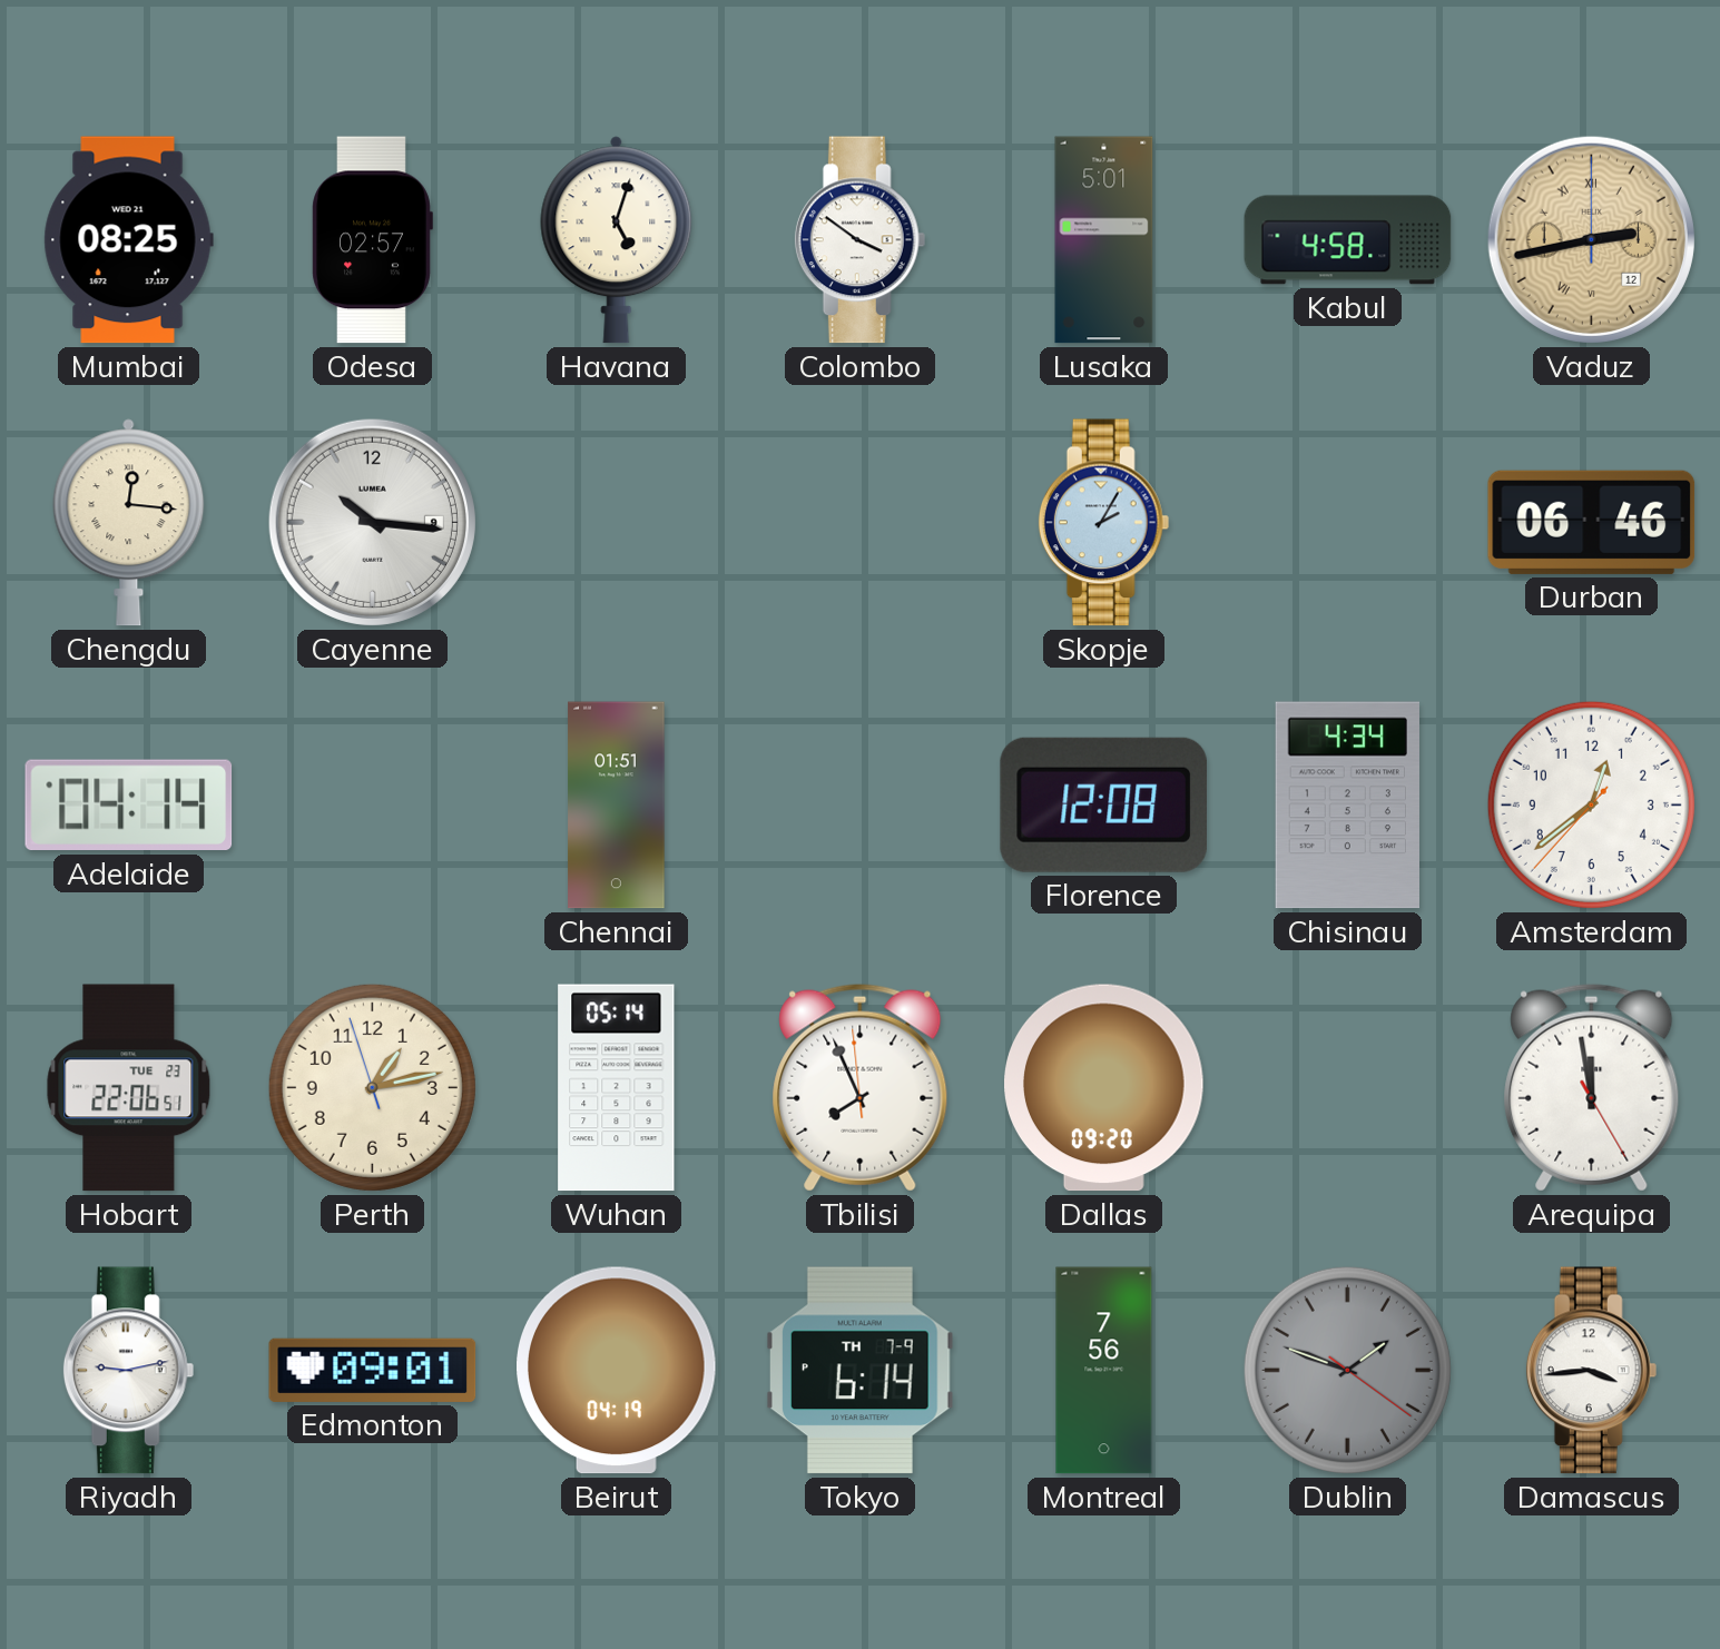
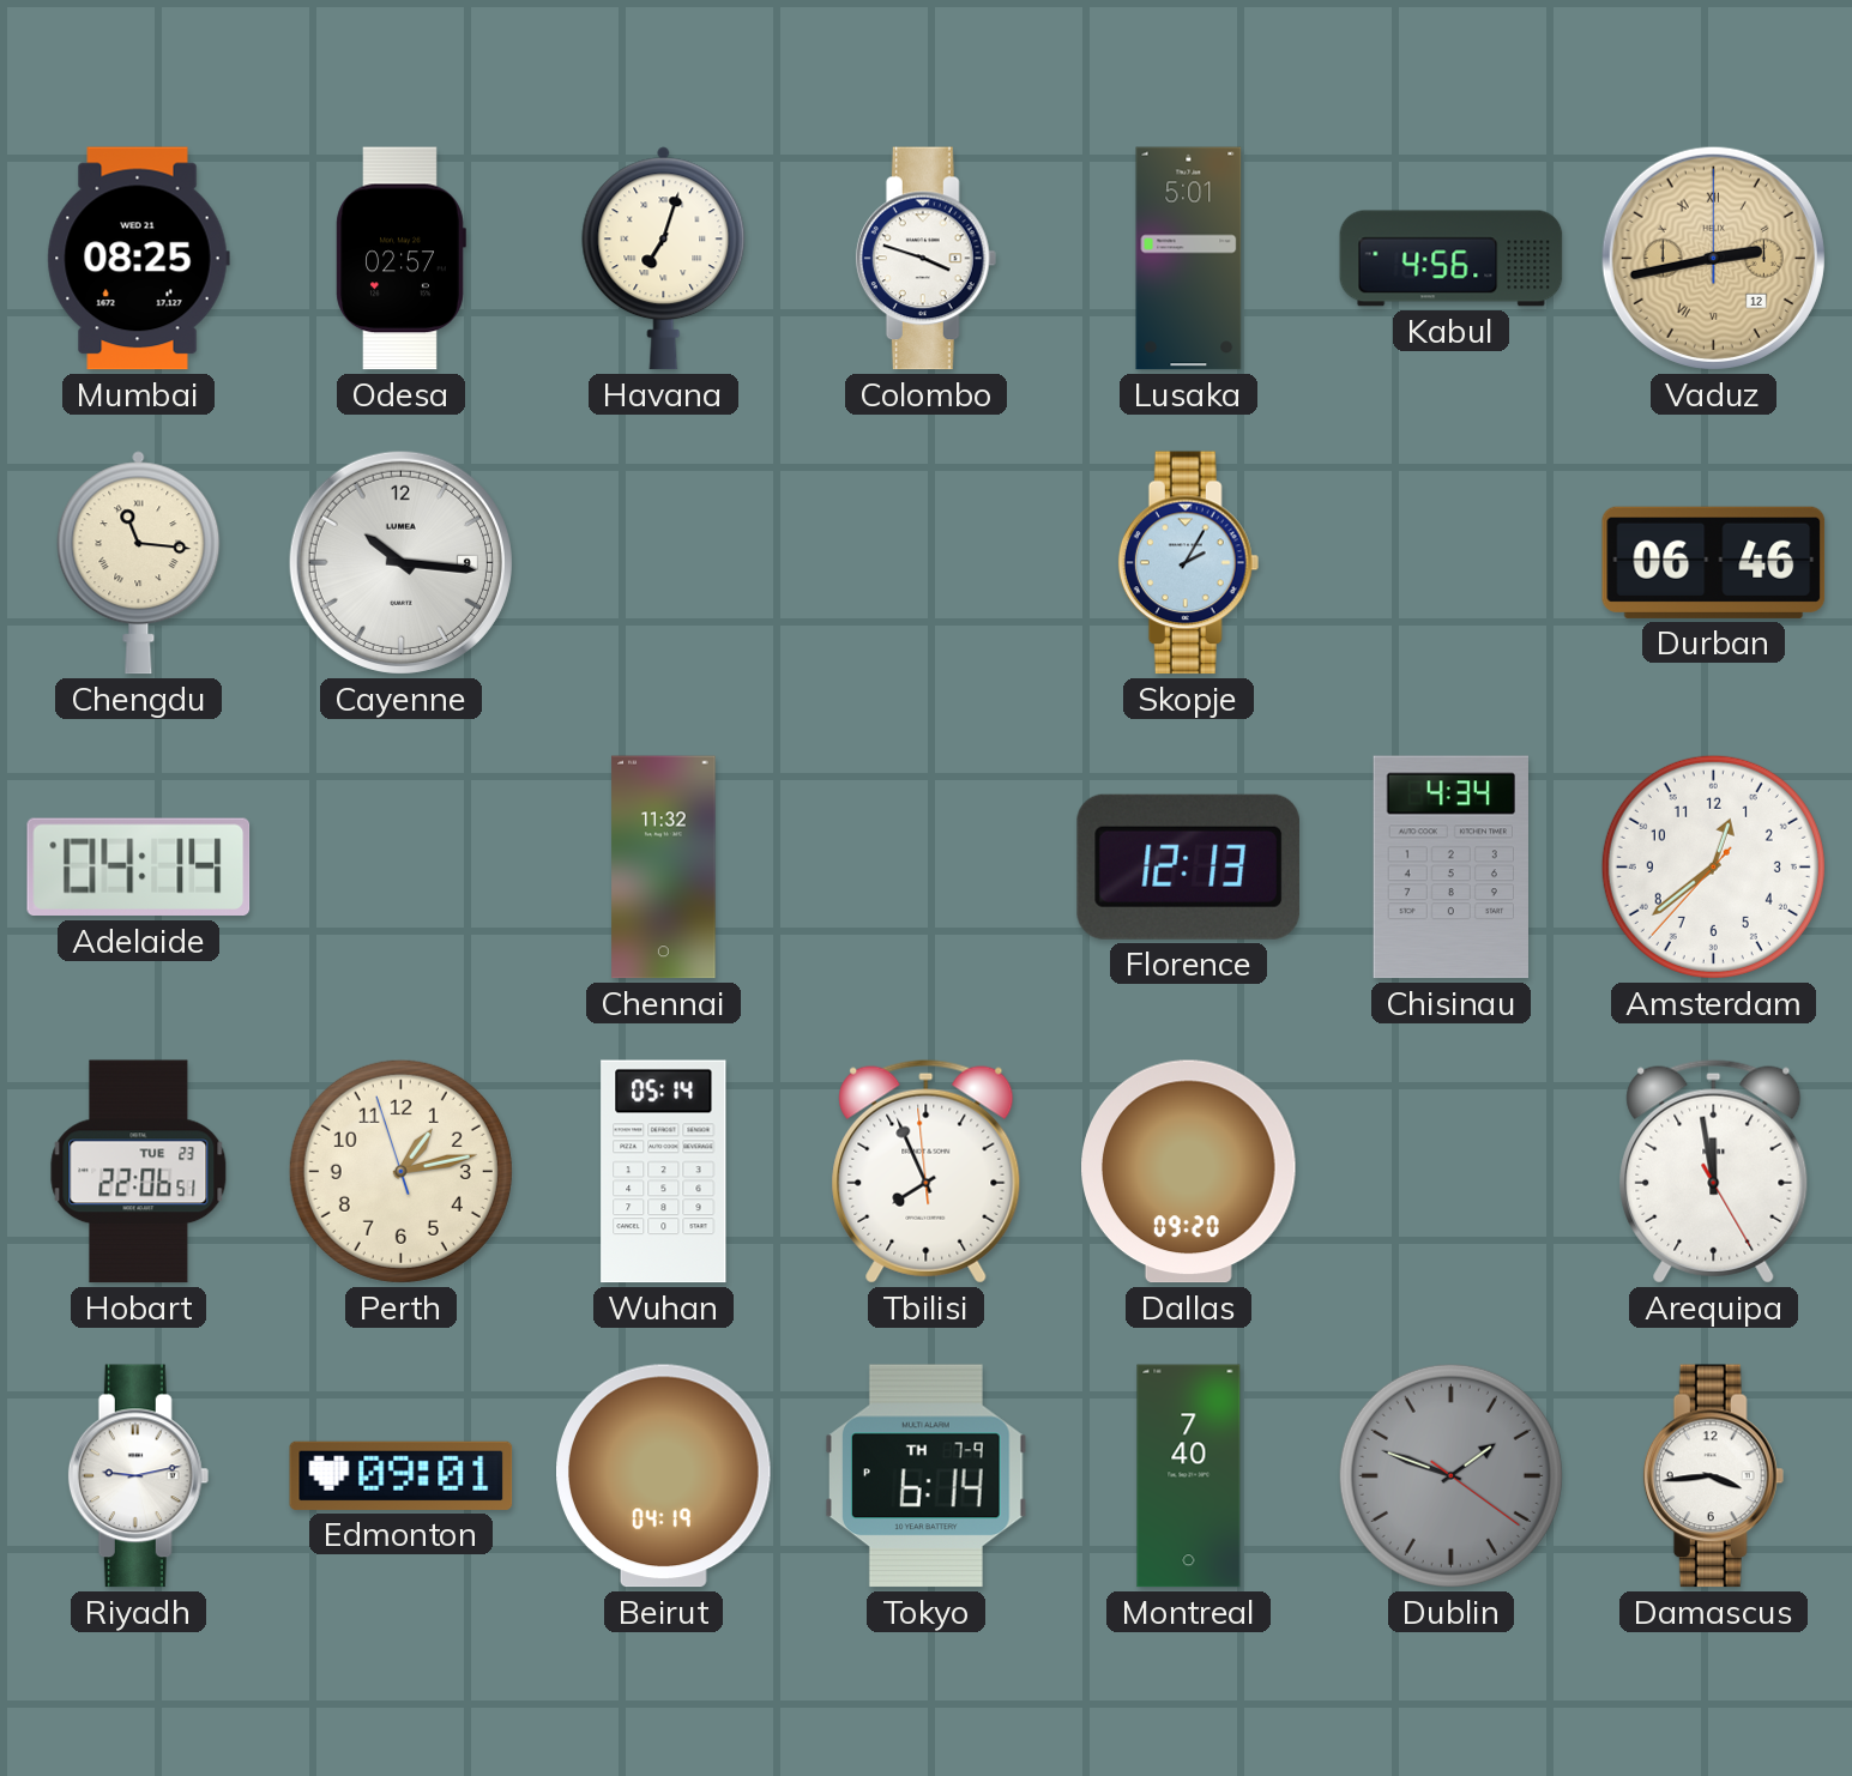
Havana: 5:03 -> 7:03 (664, 259)
Colombo: 3:51 -> 3:48 (927, 259)
Kabul: 4:58 -> 4:56 (1452, 259)
Chengdu: 12:16 -> 11:16 (139, 563)
Chennai: 01:51 -> 11:32 (664, 868)
Florence: 12:08 -> 12:13 (1188, 866)
Montreal: 7:56 -> 7:40 (1189, 1476)
